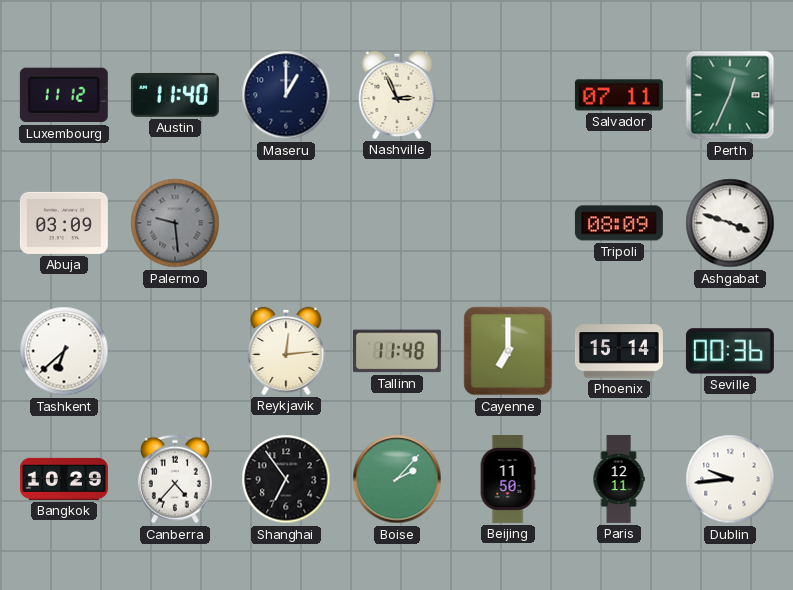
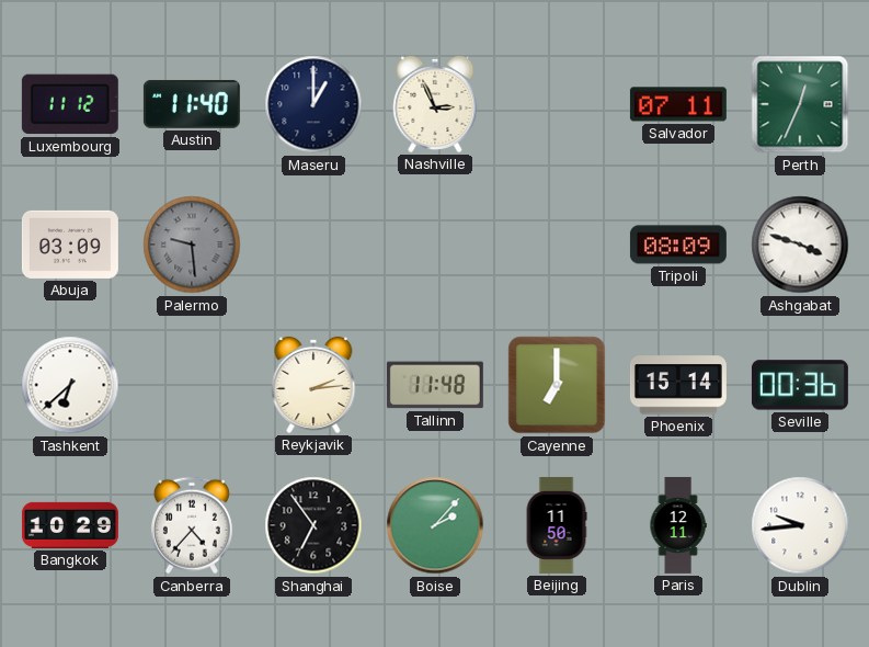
Reykjavik: 12:14 -> 2:14 (313, 385)
